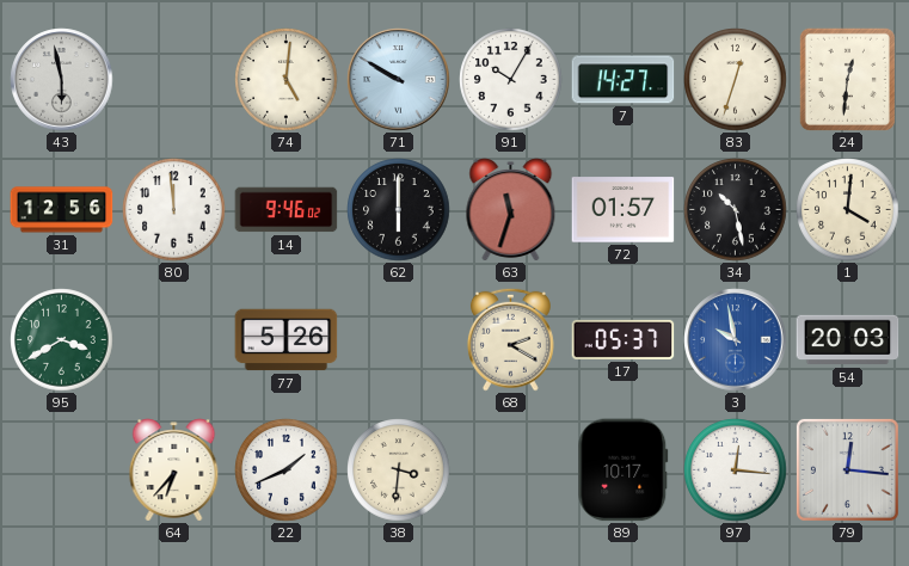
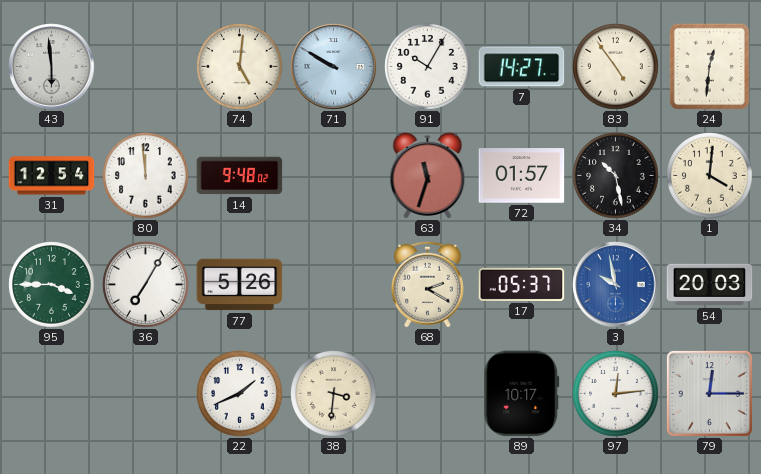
43: 5:58 -> 5:59 (52, 67)
83: 12:33 -> 4:54 (616, 67)
31: 12:56 -> 12:54 (52, 176)
14: 9:46 -> 9:48 (240, 176)
62: 6:00 -> none (399, 210)
95: 3:40 -> 3:45 (52, 285)
36: none -> 7:05 (146, 285)
64: 6:37 -> none (174, 470)
97: 12:16 -> 12:14 (616, 394)
79: 12:16 -> 12:15 (709, 393)
